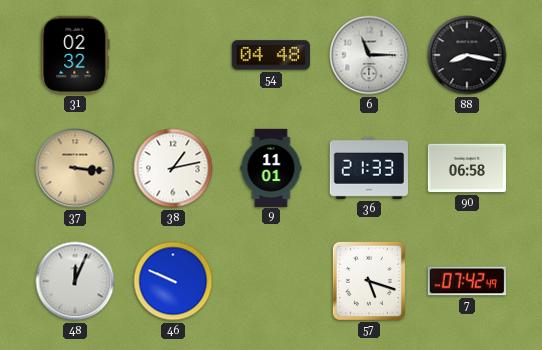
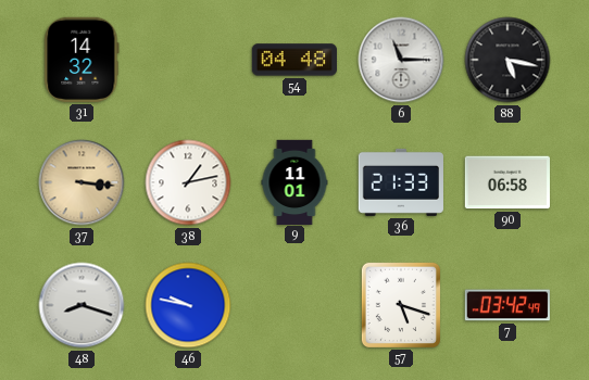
31: 02:32 -> 14:32 (82, 60)
88: 8:17 -> 5:17 (507, 60)
48: 12:04 -> 8:18 (82, 305)
46: 9:49 -> 9:47 (188, 305)
7: 07:42 -> 03:42 (507, 305)
